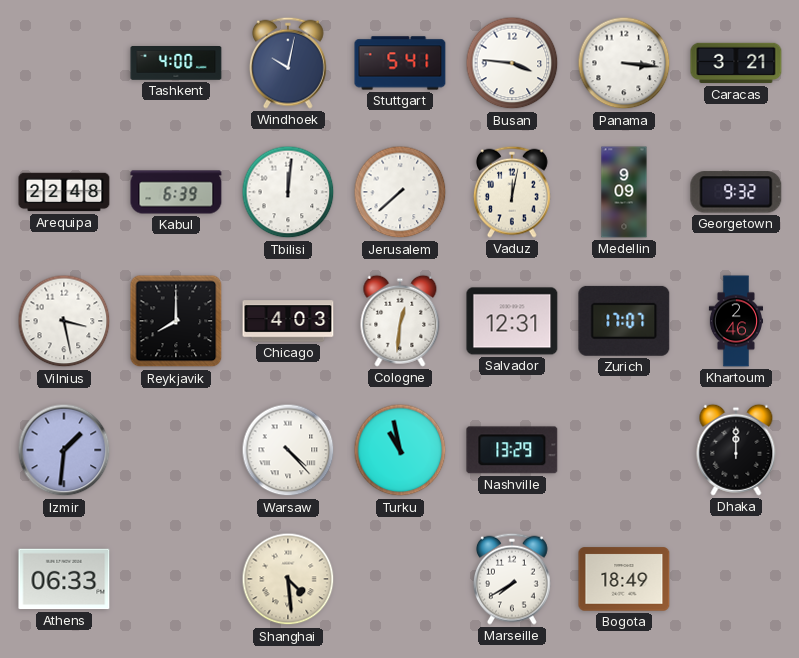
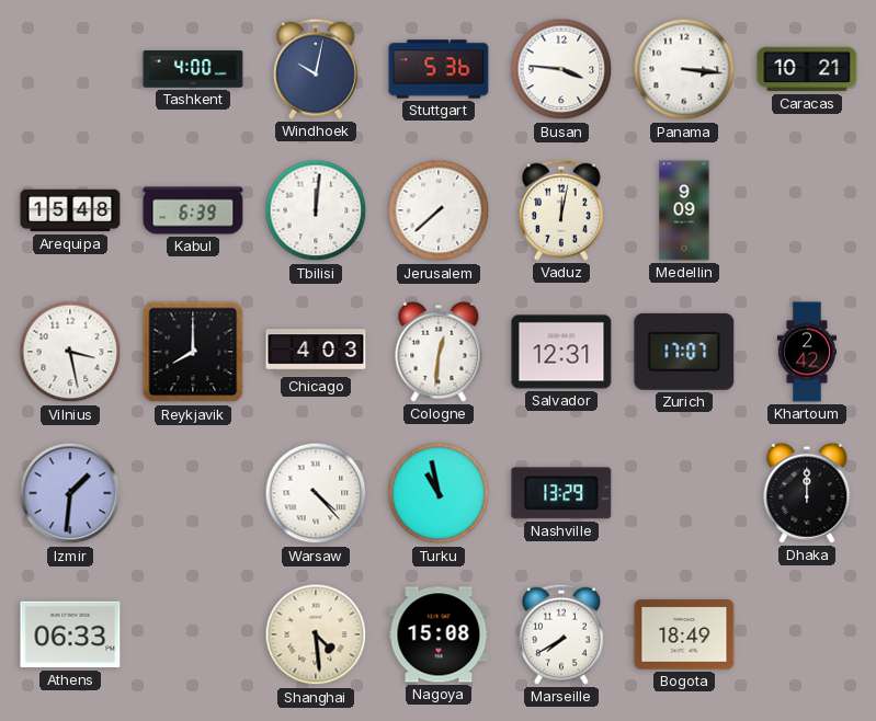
Stuttgart: 5:41 -> 5:36 (439, 69)
Caracas: 3:21 -> 10:21 (807, 69)
Arequipa: 22:48 -> 15:48 (70, 210)
Georgetown: 9:32 -> none (736, 192)
Khartoum: 2:46 -> 2:42 (806, 352)
Nagoya: none -> 15:08 (439, 634)
